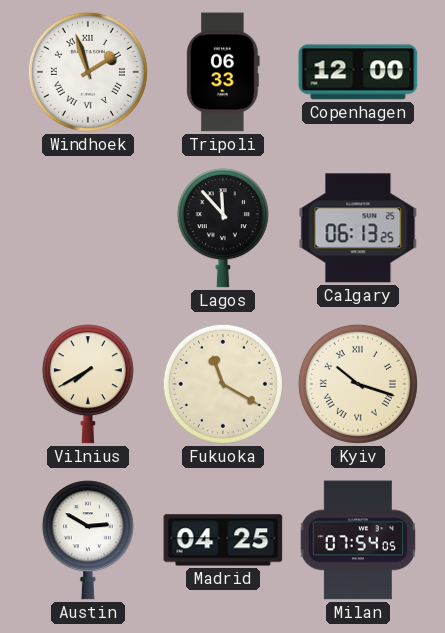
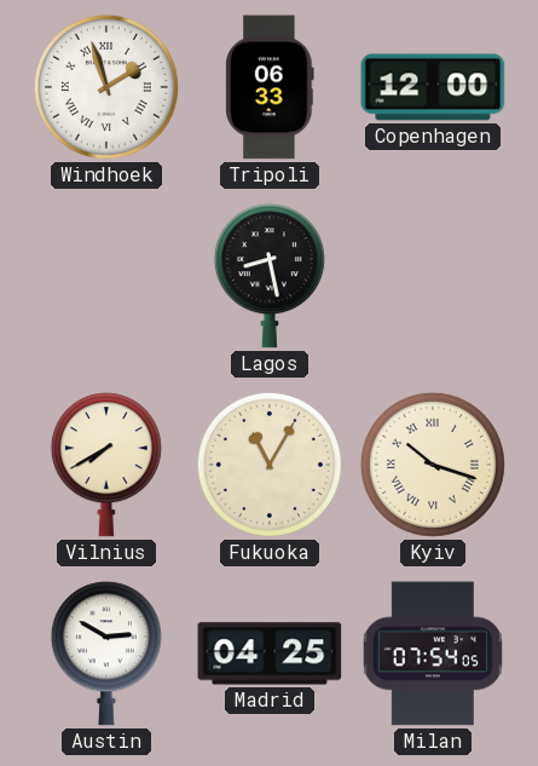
Lagos: 11:53 -> 8:28 (270, 276)
Calgary: 06:13 -> none (358, 228)
Fukuoka: 11:20 -> 11:05 (270, 465)
